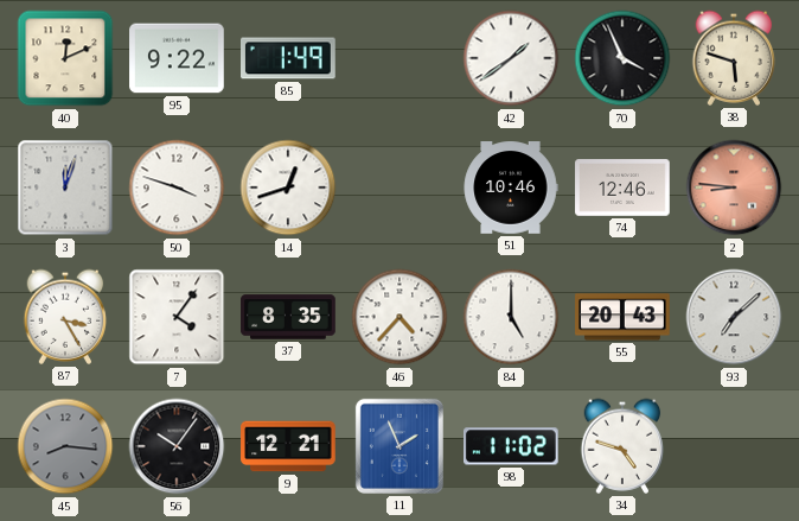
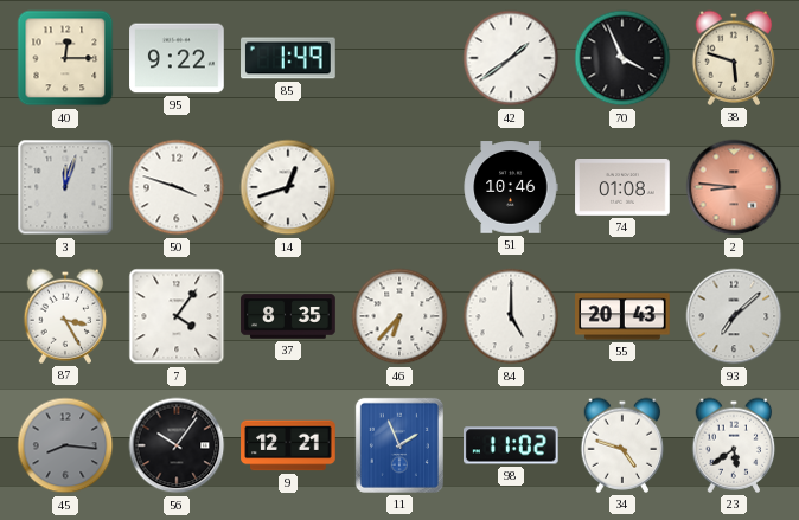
40: 12:11 -> 12:15 (65, 58)
74: 12:46 -> 01:08 (622, 188)
46: 4:37 -> 6:37 (399, 316)
23: none -> 5:39 (734, 445)
